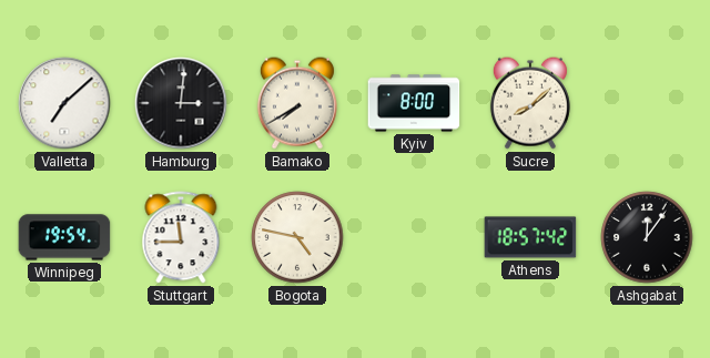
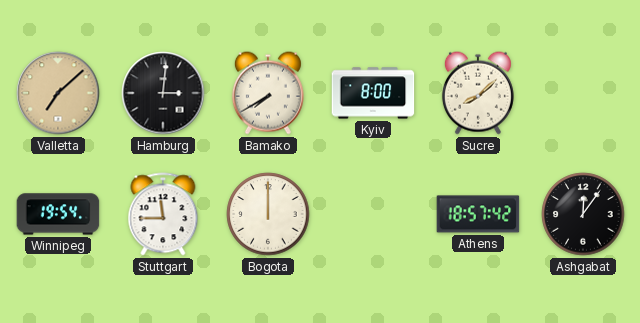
Valletta dial: white -> champagne (58, 93)
Bogota: 4:47 -> 12:00 (268, 214)
